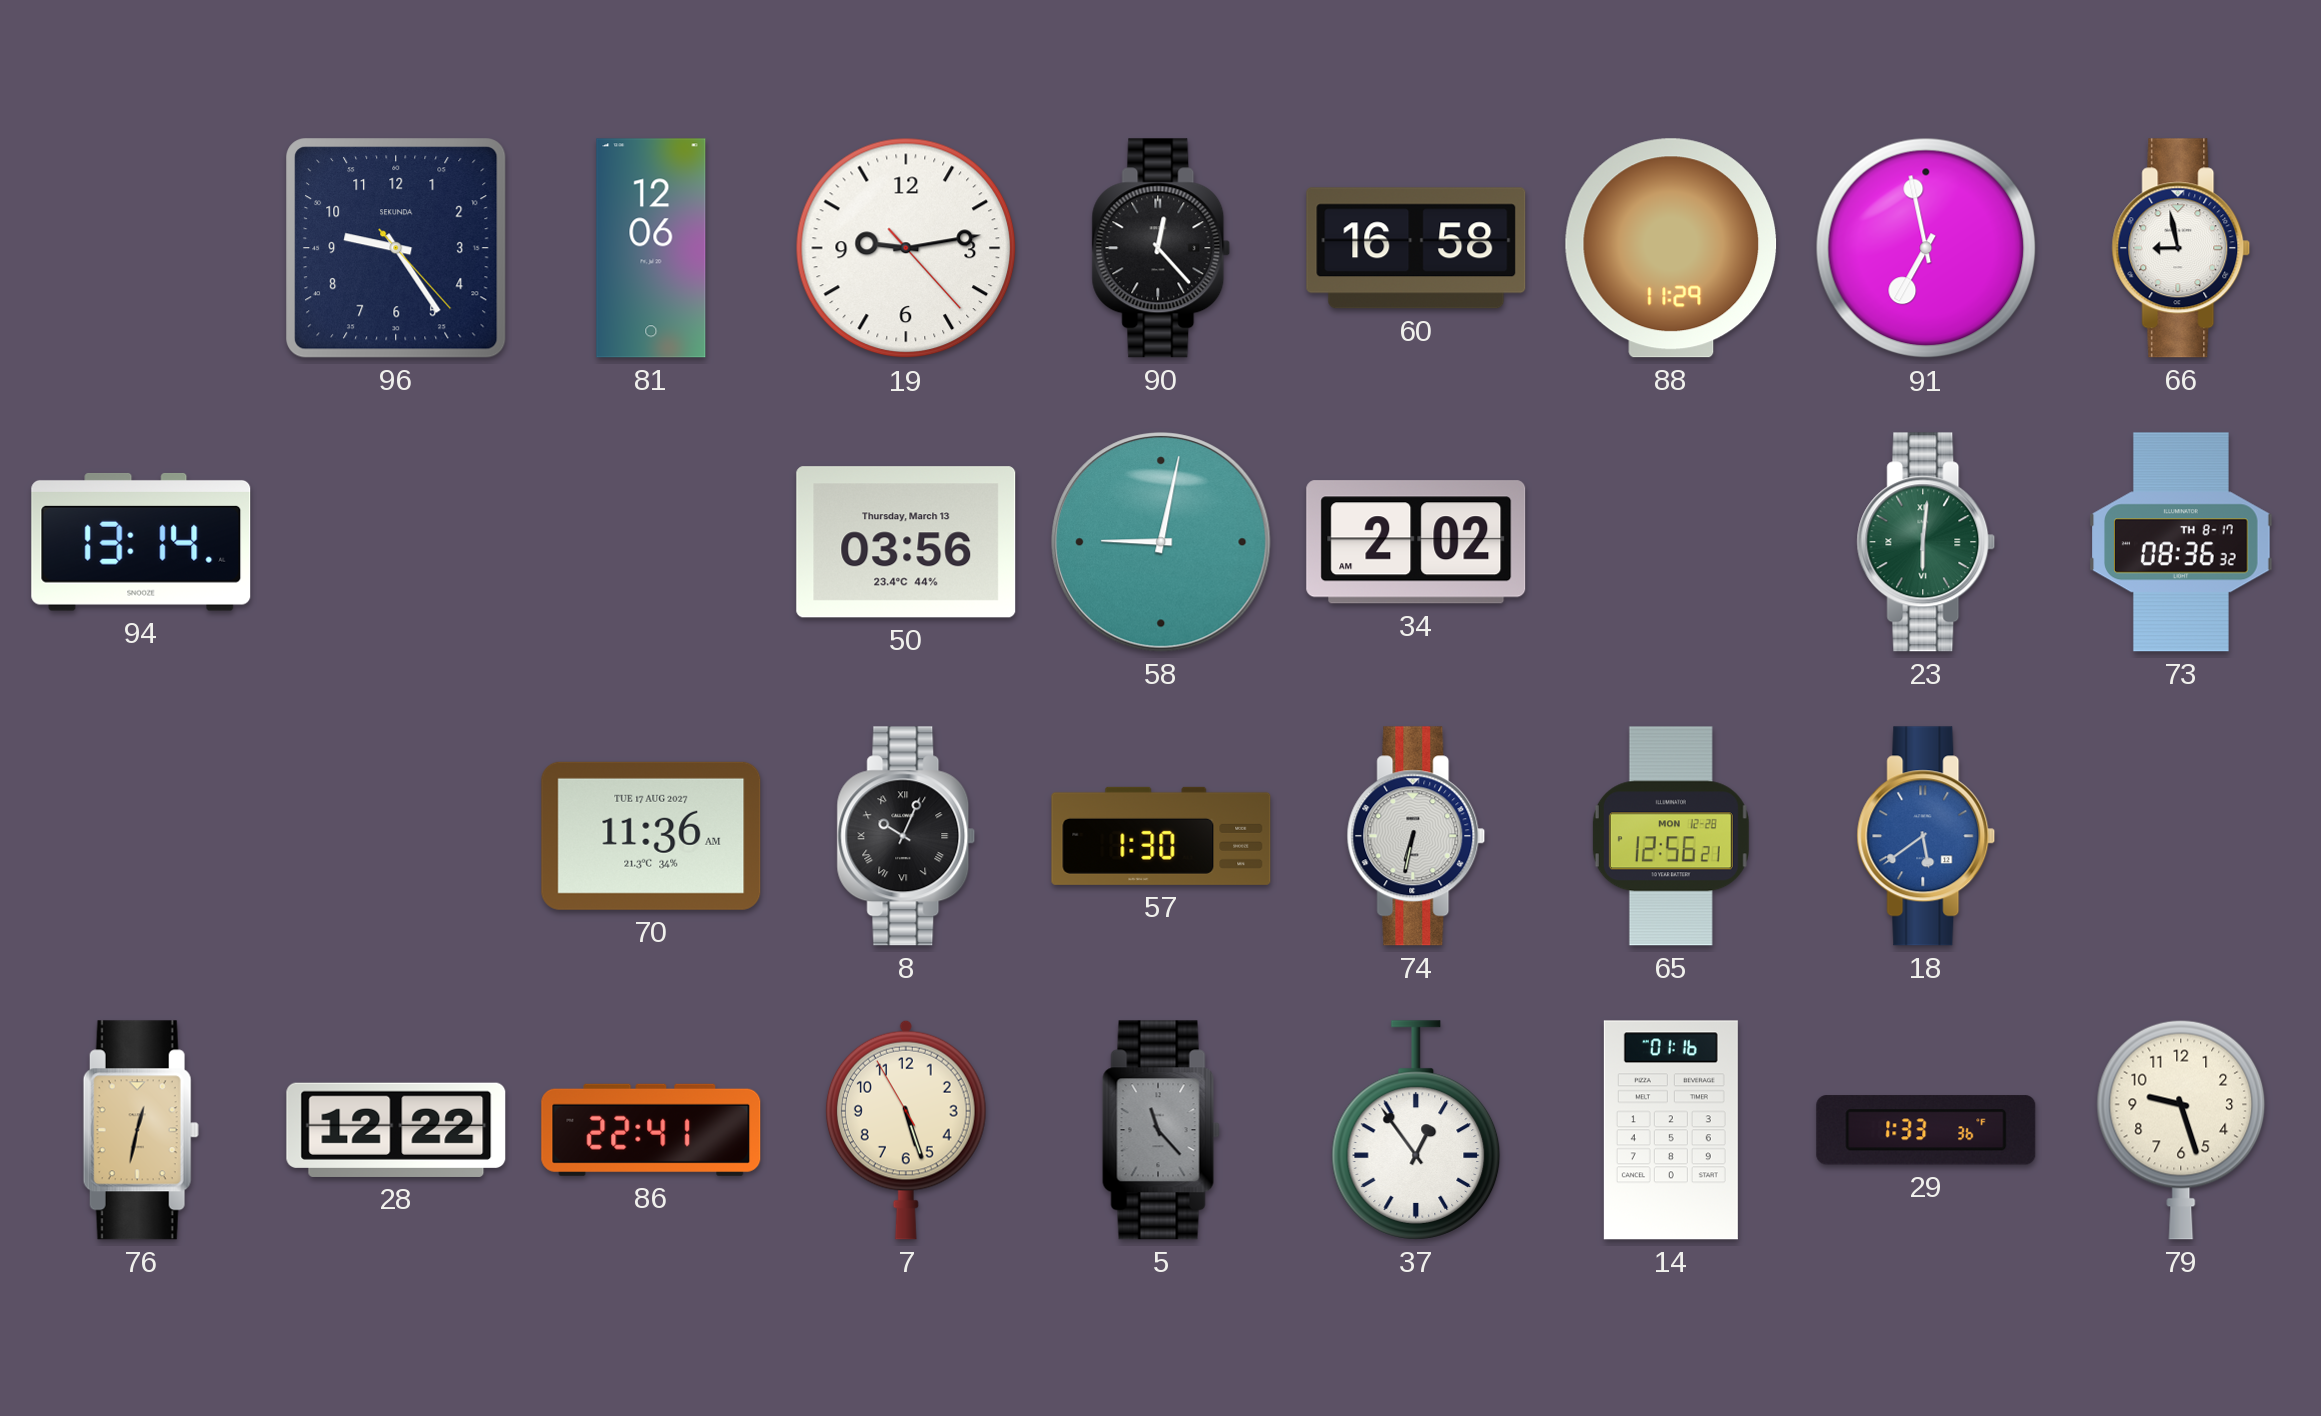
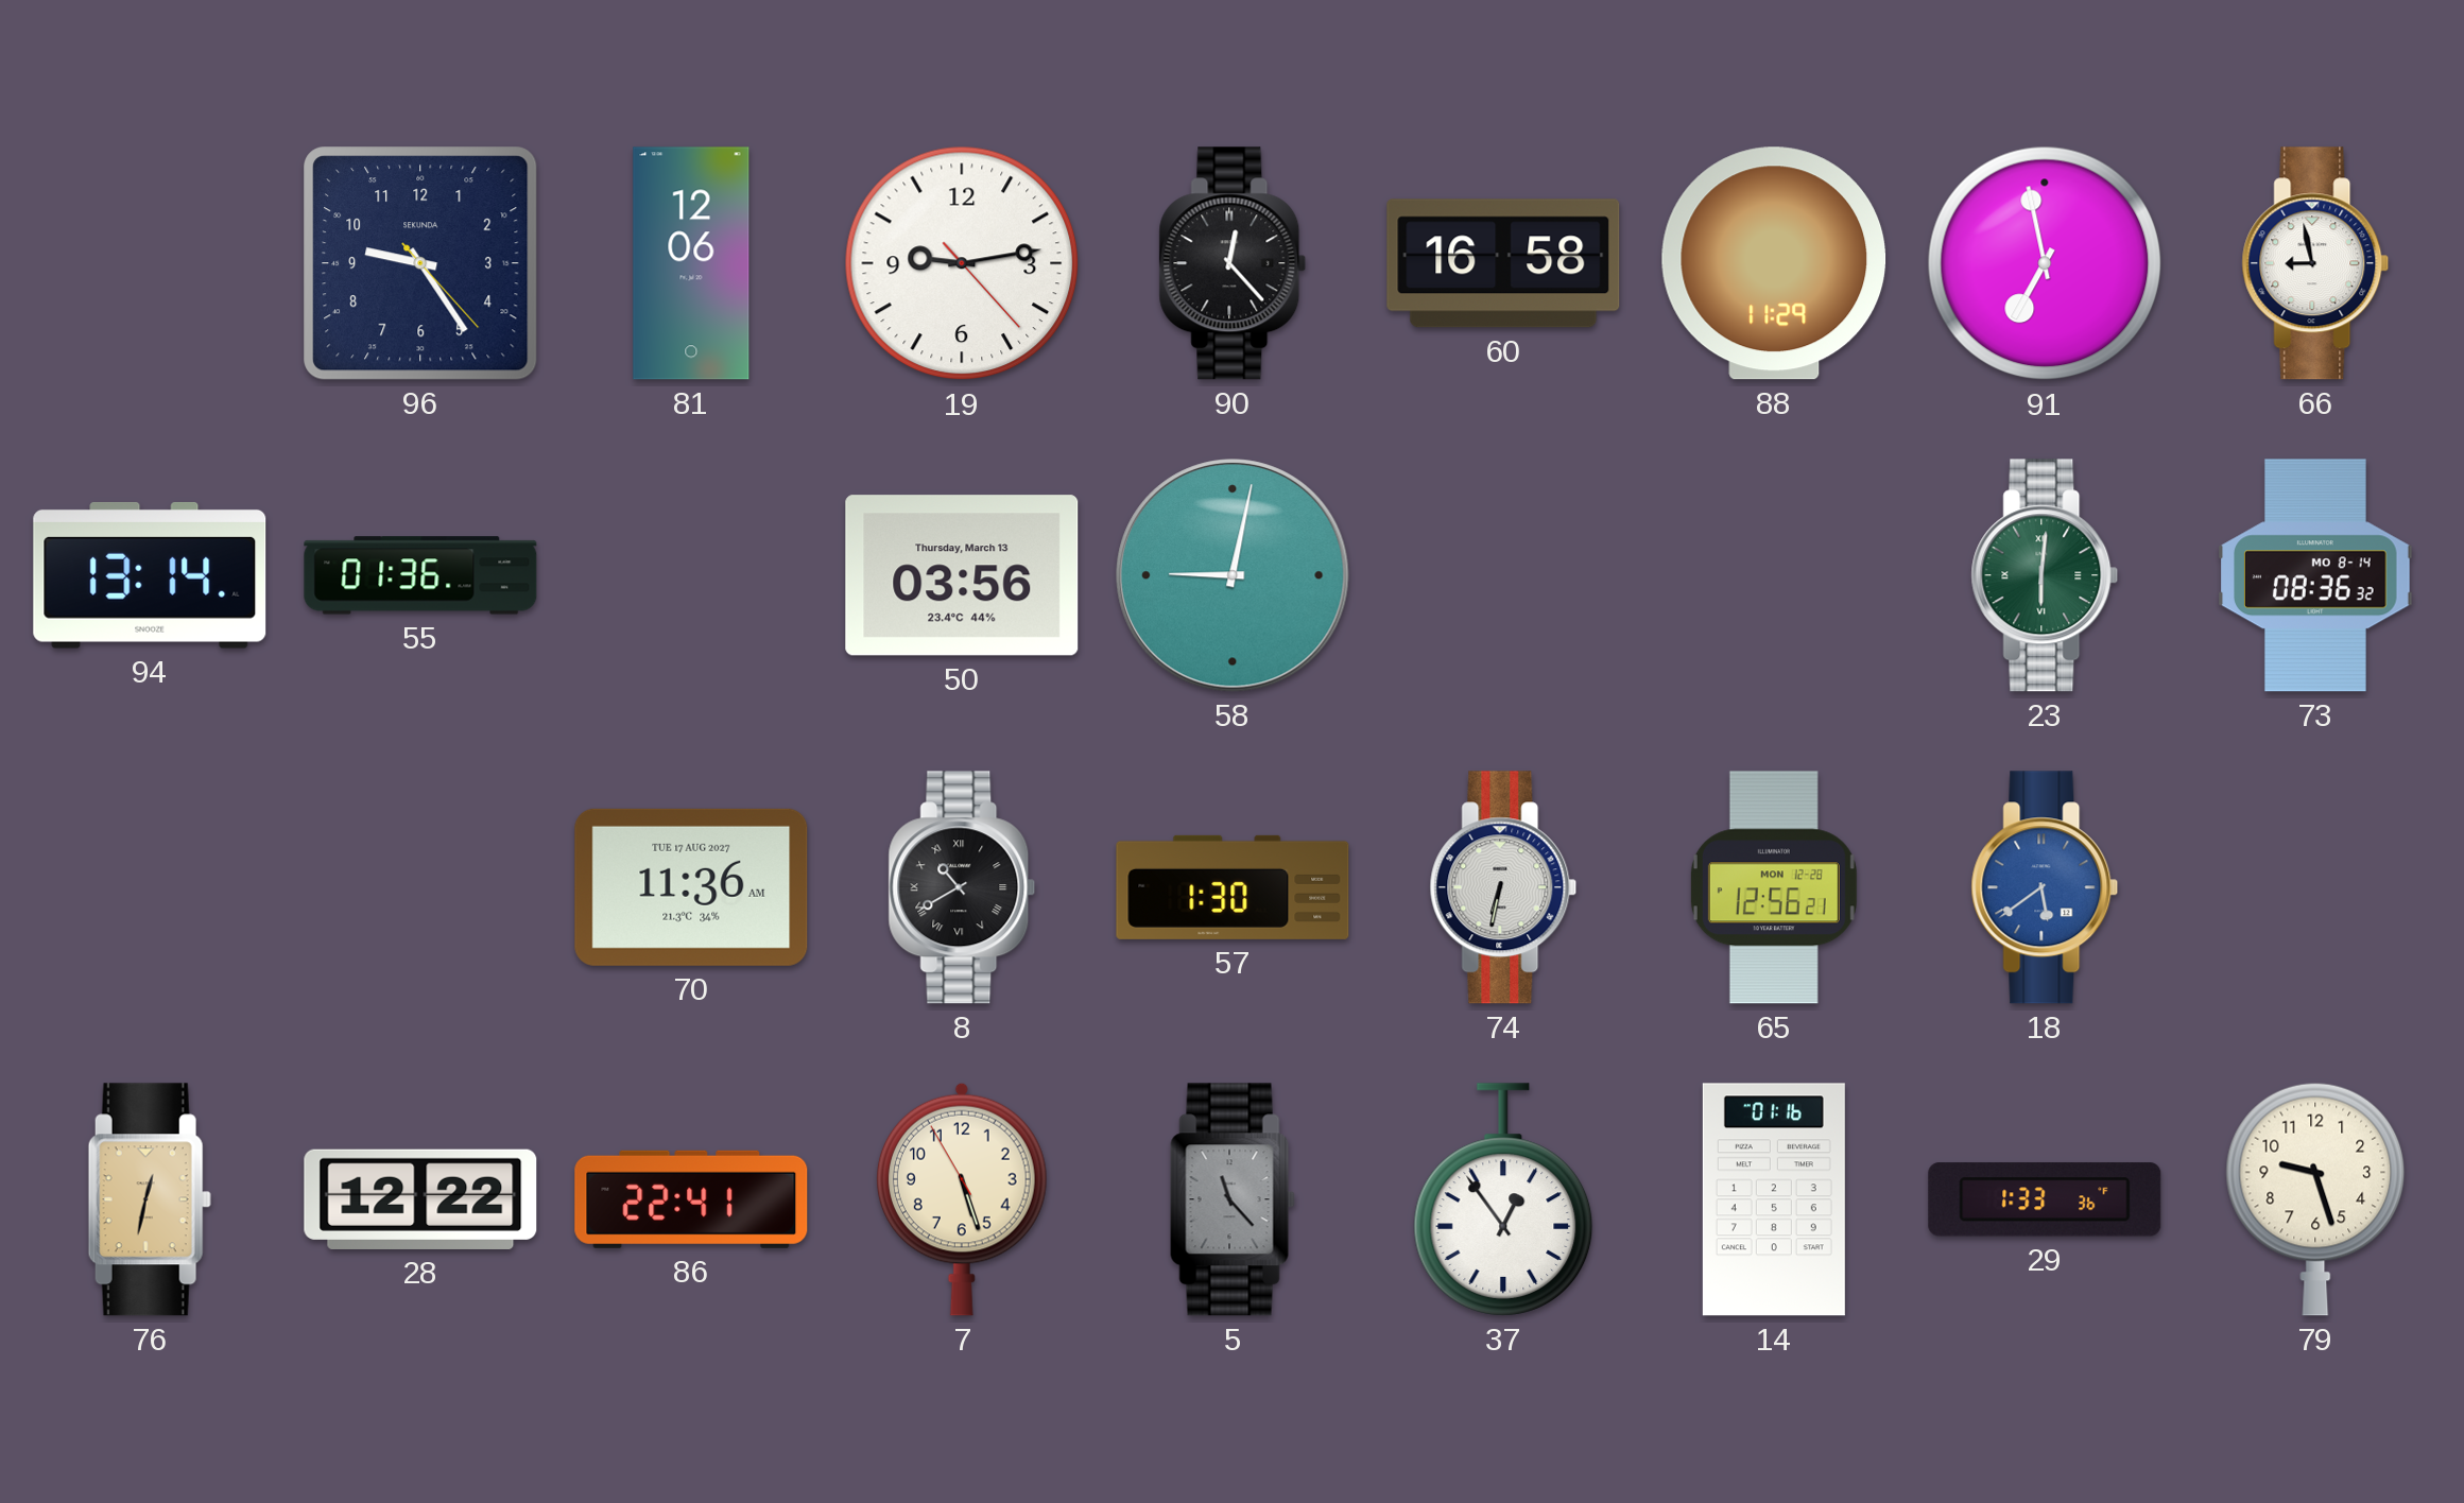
55: none -> 01:36 (420, 575)
34: 2:02 -> none (1416, 542)
73 date: TH 8-17 -> MO 8-14 (2315, 575)
8: 10:04 -> 10:40 (962, 887)
